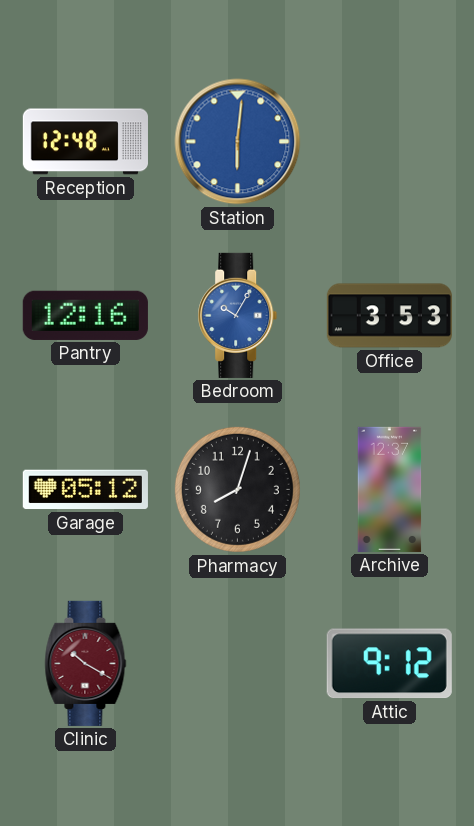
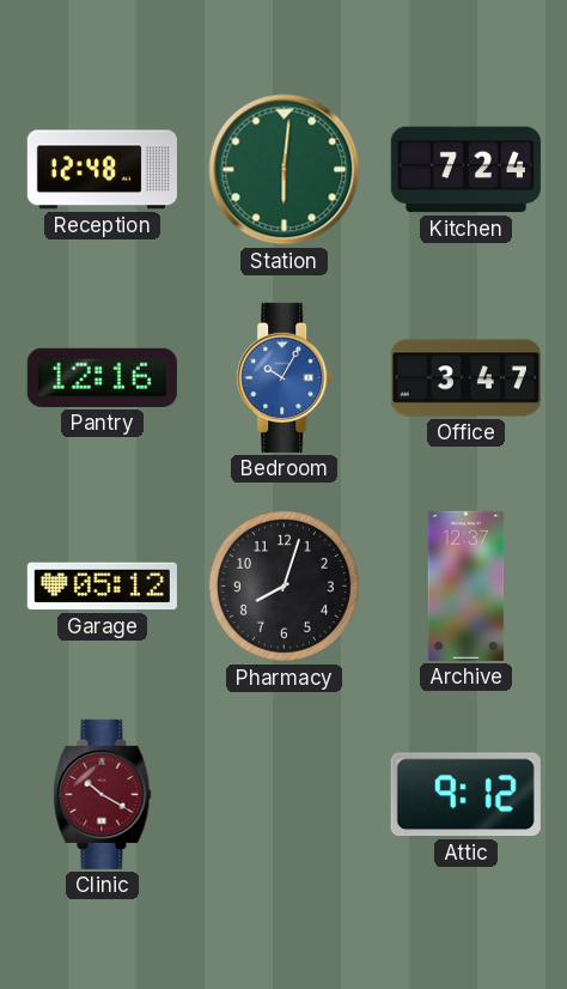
Station dial: blue -> green (285, 170)
Kitchen: none -> 7:24 (465, 170)
Office: 3:53 -> 3:47 (465, 378)
